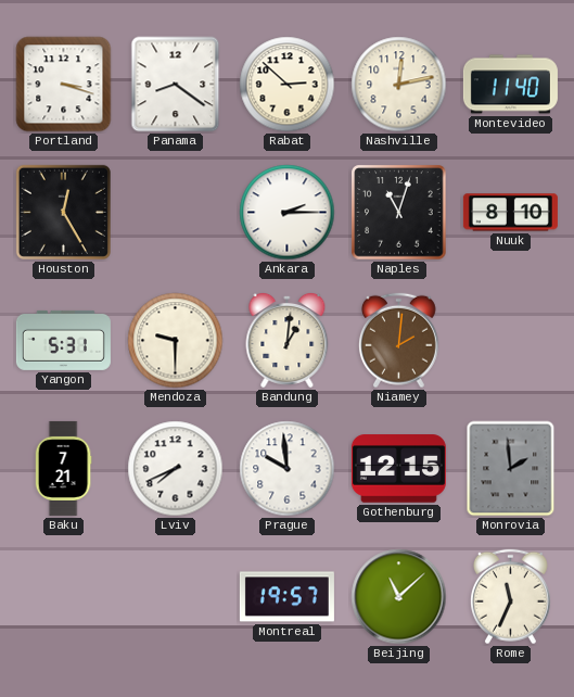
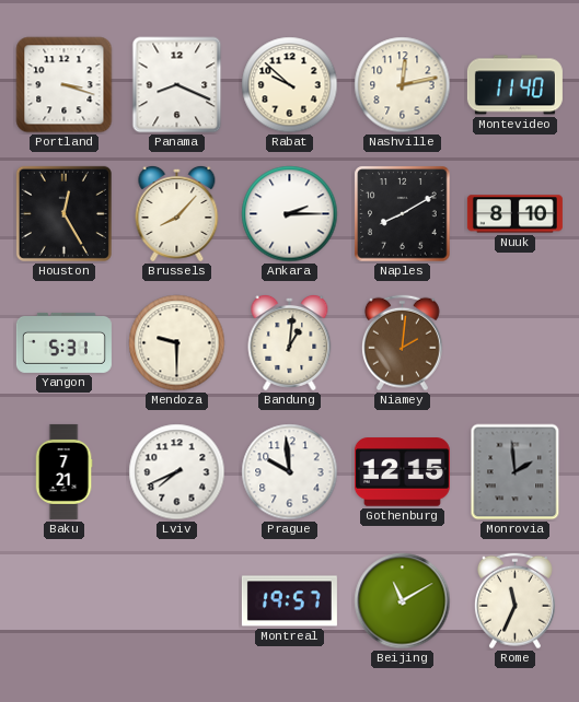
Panama: 8:21 -> 8:19 (177, 85)
Rabat: 2:52 -> 9:52 (290, 85)
Brussels: none -> 8:07 (177, 213)
Naples: 11:03 -> 8:10 (403, 214)
Beijing: 11:08 -> 11:10 (403, 601)
